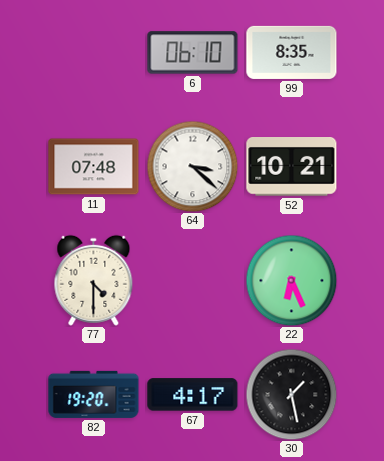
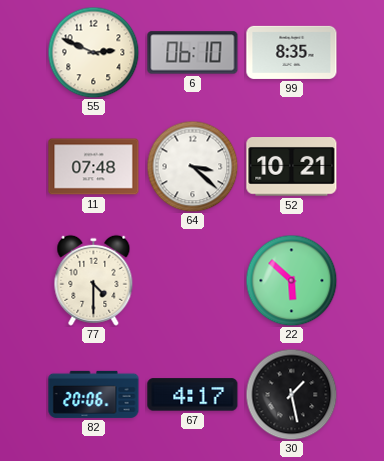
55: none -> 2:49 (93, 52)
22: 6:26 -> 5:52 (291, 280)
82: 19:20 -> 20:06 (94, 394)
